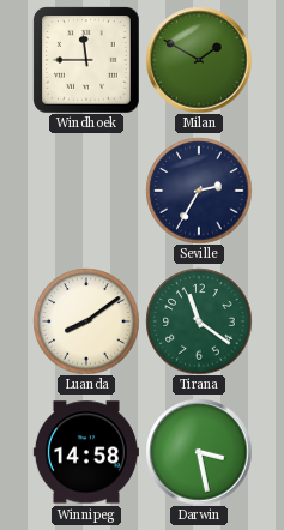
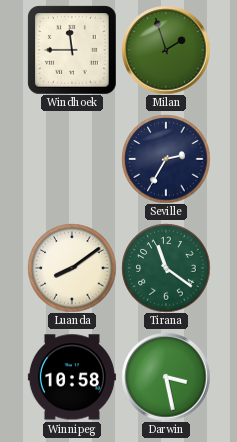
Milan: 1:50 -> 1:57 (166, 50)
Winnipeg: 14:58 -> 10:58 (72, 377)
